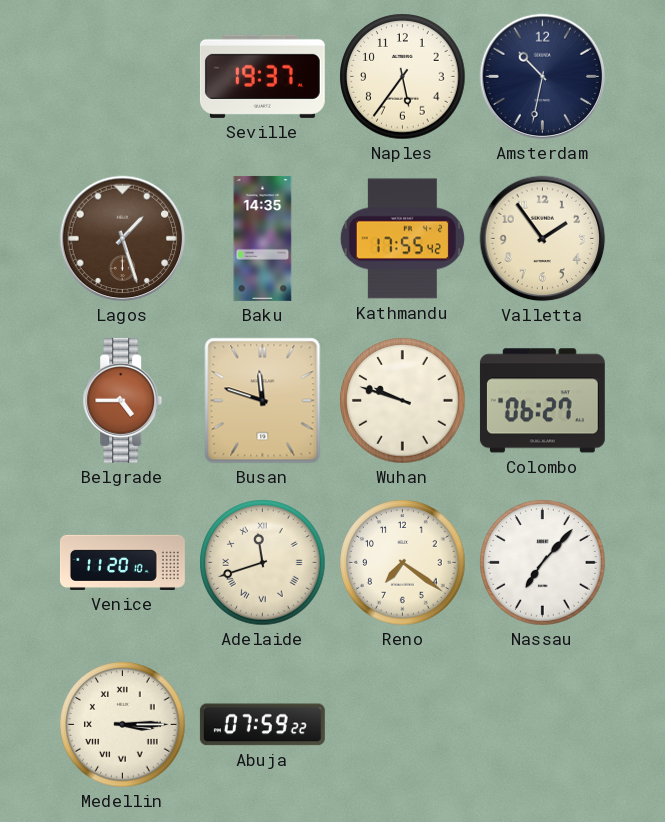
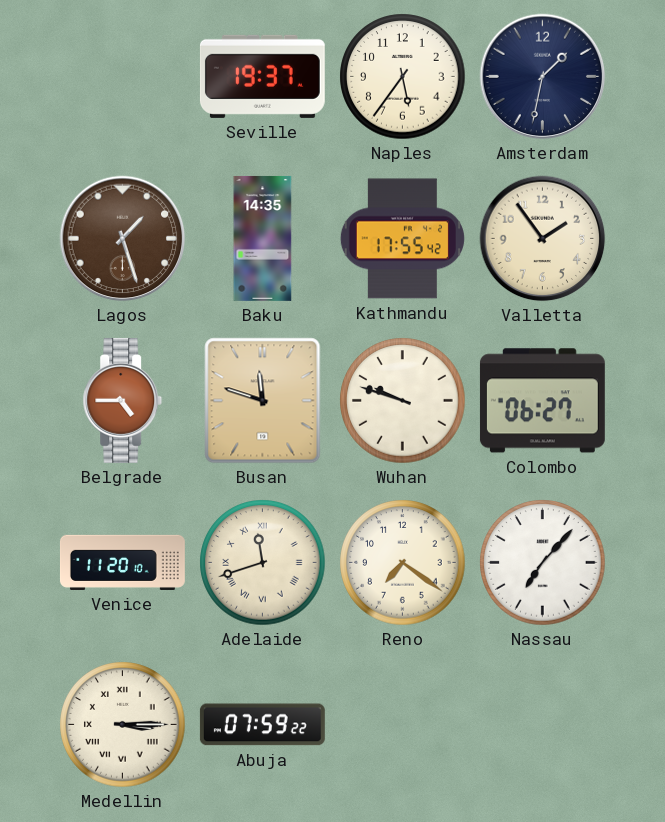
Amsterdam: 10:32 -> 1:32 (543, 77)
